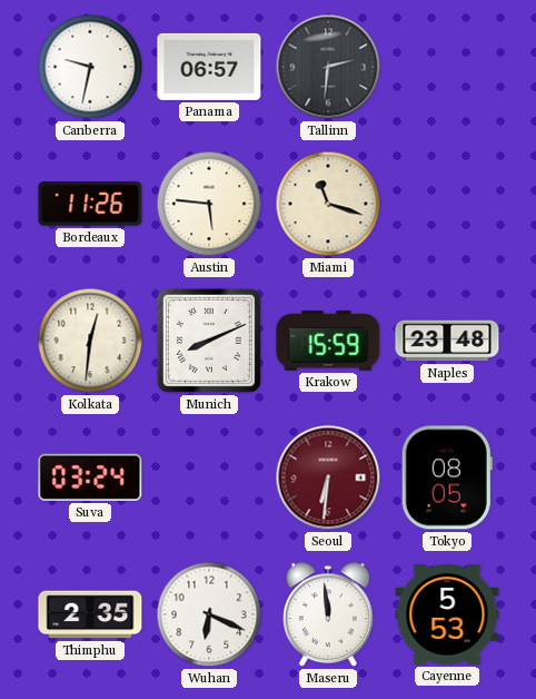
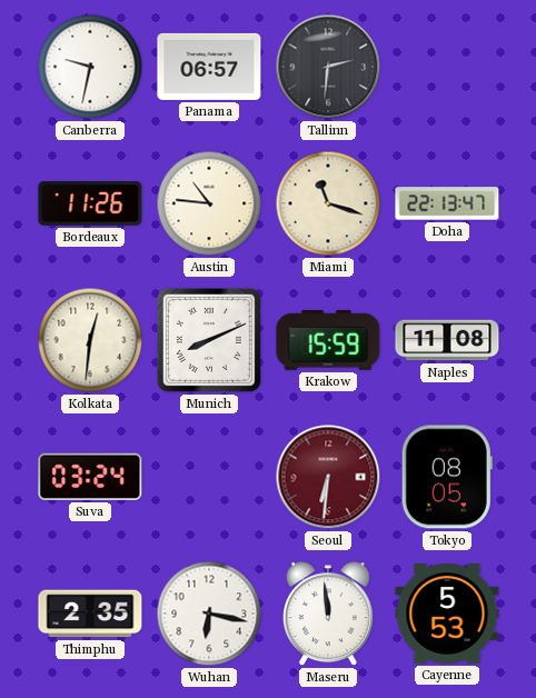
Austin: 5:46 -> 10:46 (209, 203)
Doha: none -> 22:13 (447, 203)
Naples: 23:48 -> 11:08 (447, 340)
Wuhan: 6:19 -> 6:17 (209, 614)
